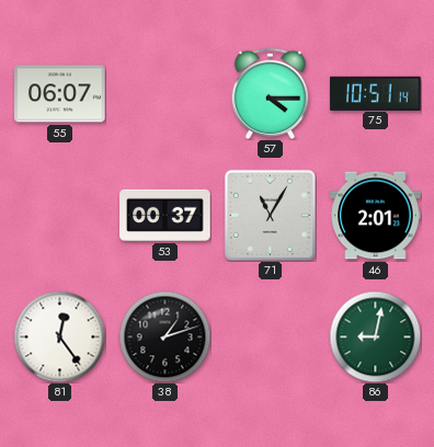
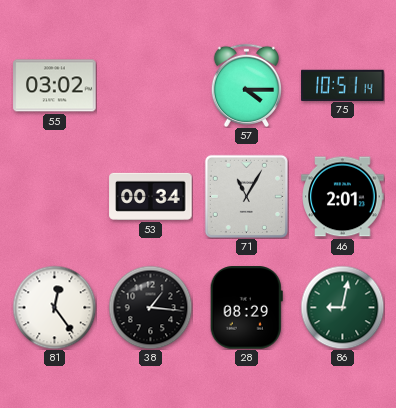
55: 06:07 -> 03:02 (55, 86)
53: 00:37 -> 00:34 (151, 196)
38: 1:12 -> 1:16 (150, 307)
28: none -> 08:29 (246, 308)
